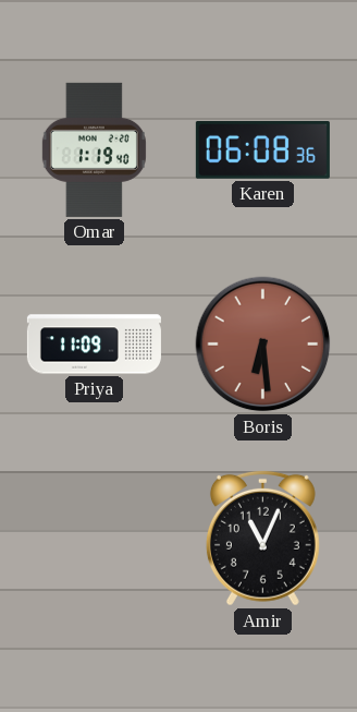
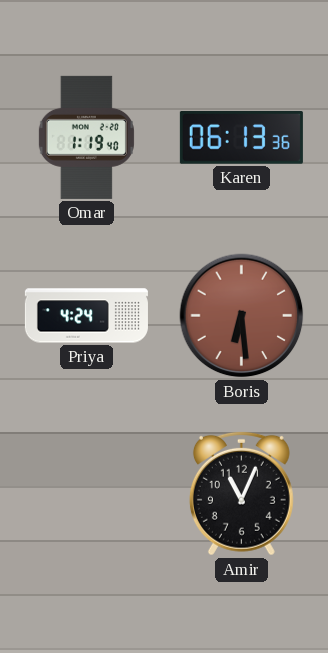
Karen: 06:08 -> 06:13 (241, 138)
Priya: 11:09 -> 4:24 (86, 316)
